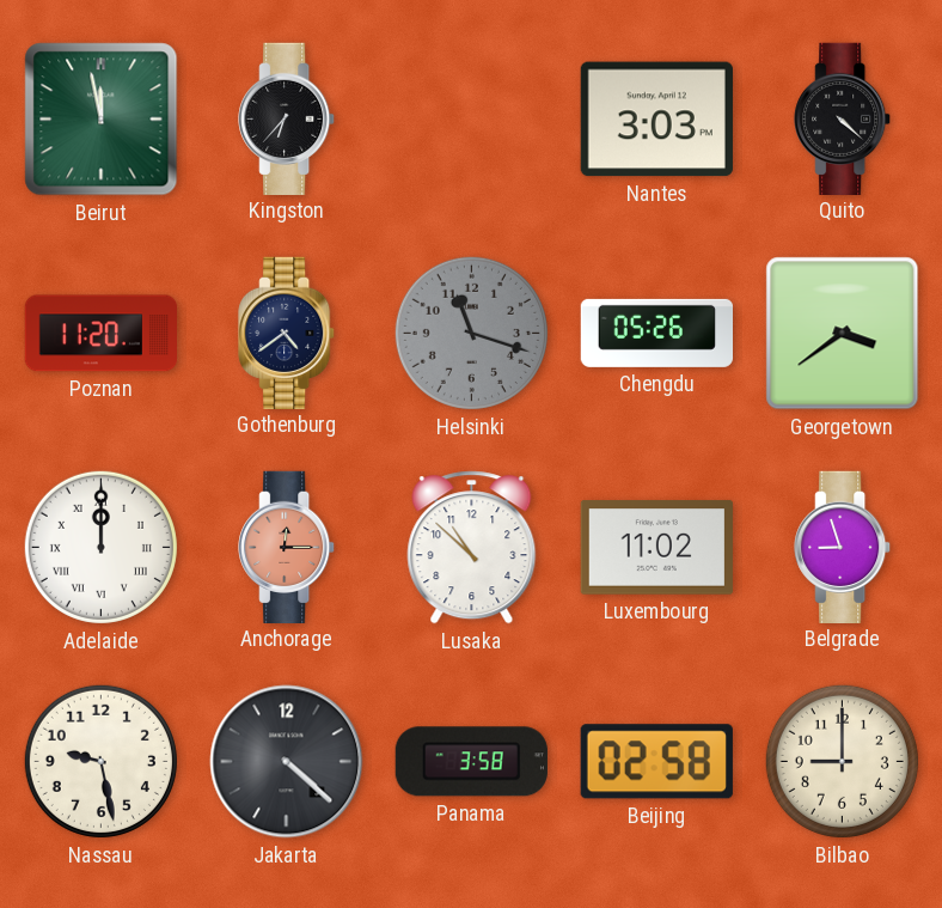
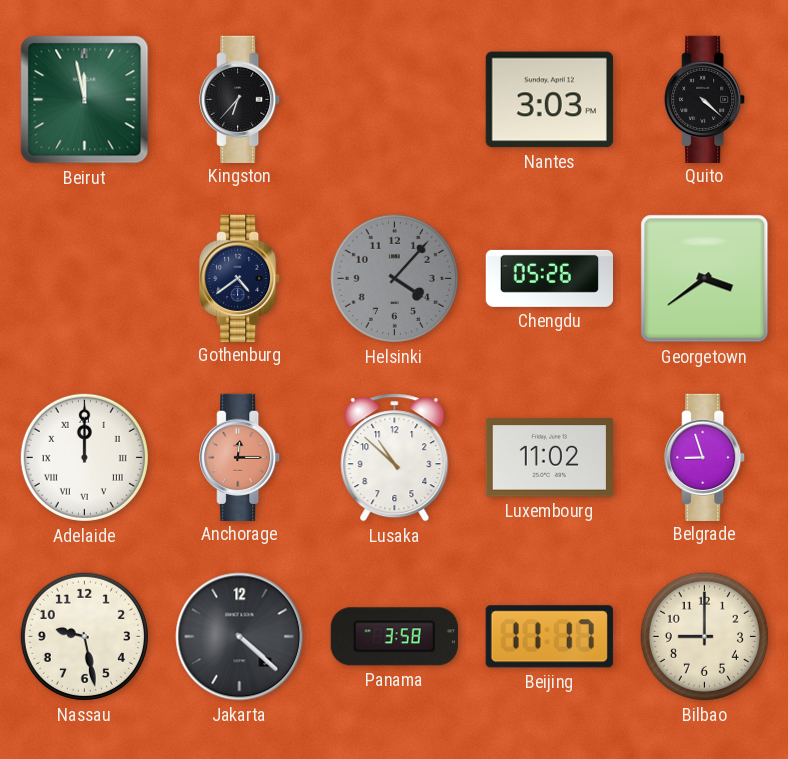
Poznan: 11:20 -> none (100, 334)
Helsinki: 11:18 -> 4:07 (394, 278)
Beijing: 02:58 -> 11:17 (549, 637)
